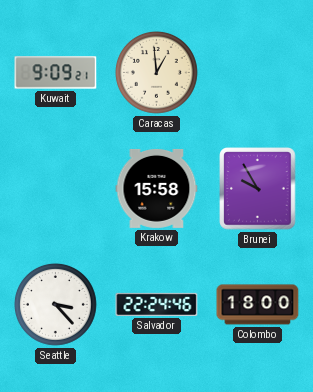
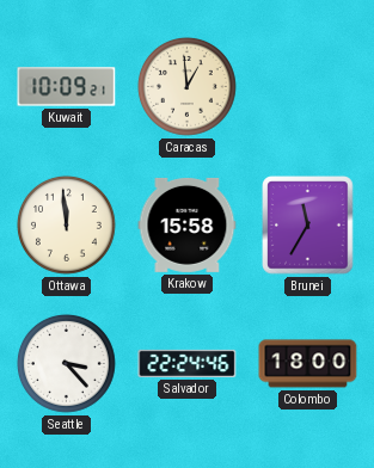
Kuwait: 9:09 -> 10:09 (67, 87)
Ottawa: none -> 11:59 (66, 224)
Brunei: 9:55 -> 11:35 (308, 226)
